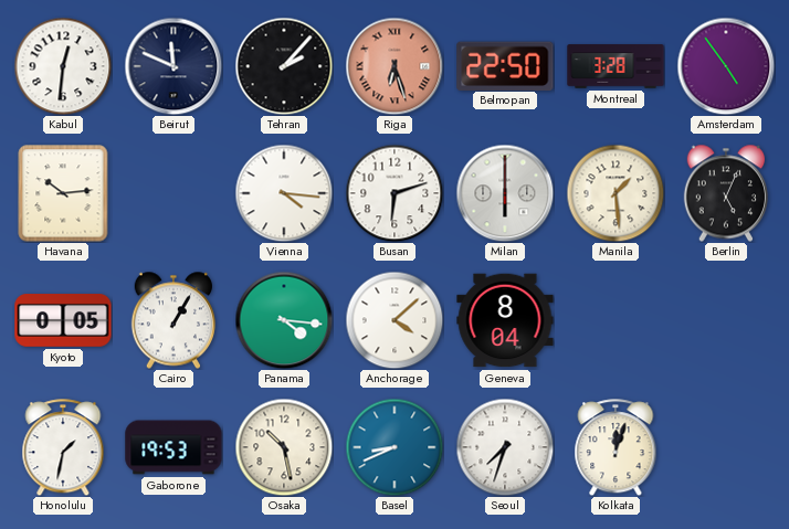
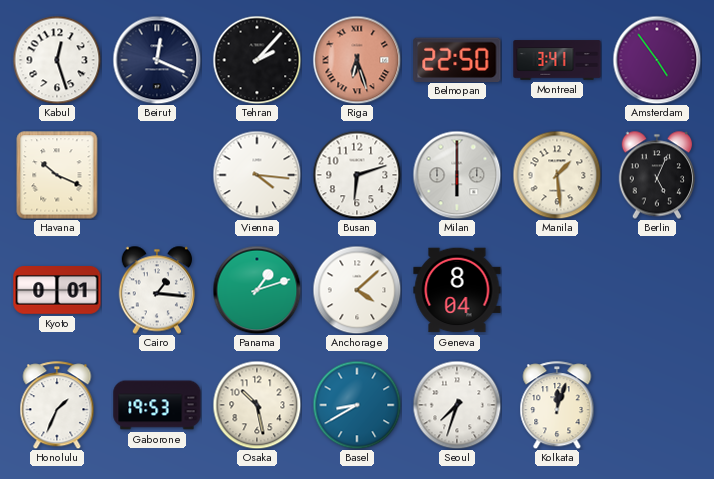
Kabul: 12:31 -> 12:27 (57, 60)
Beirut: 11:49 -> 12:19 (157, 60)
Montreal: 3:28 -> 3:41 (557, 60)
Havana: 10:14 -> 10:19 (57, 175)
Kyoto: 0:05 -> 0:01 (57, 290)
Cairo: 1:05 -> 1:16 (156, 290)
Panama: 4:16 -> 1:12 (257, 290)
Honolulu: 1:32 -> 1:34 (57, 405)
Basel: 8:41 -> 8:40 (357, 405)
